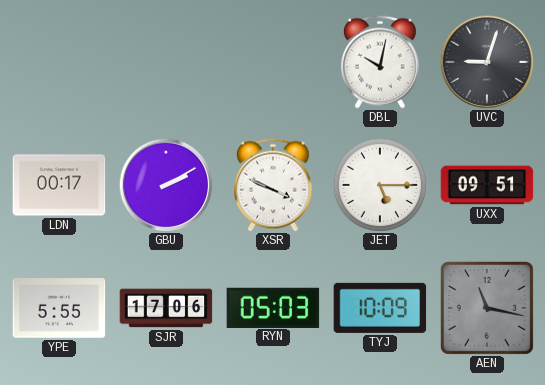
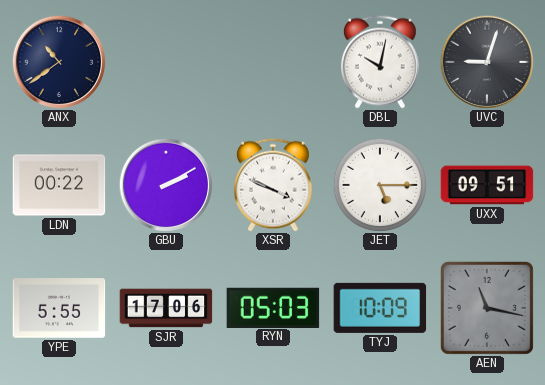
ANX: none -> 10:39 (59, 62)
LDN: 00:17 -> 00:22 (59, 185)
